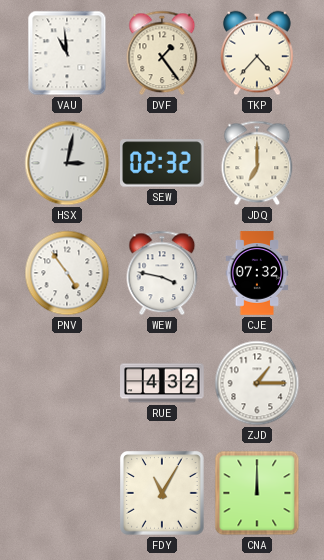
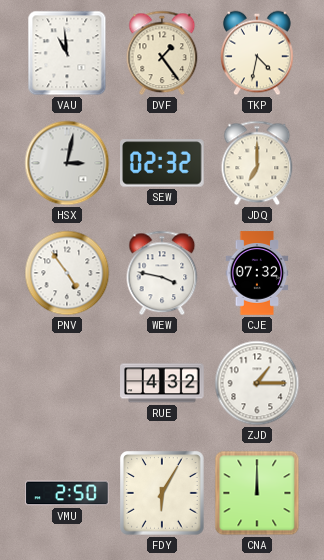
TKP: 4:37 -> 4:32 (257, 53)
VMU: none -> 2:50 (67, 493)
FDY: 11:05 -> 6:05 (162, 493)
